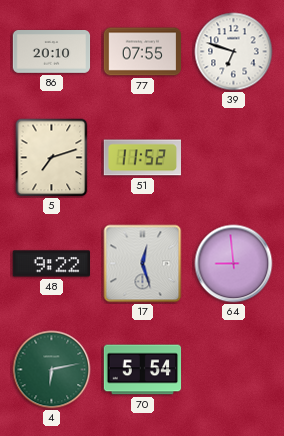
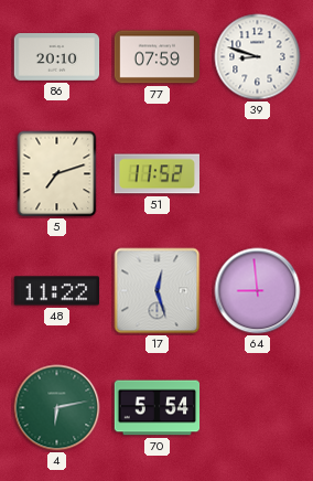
77: 07:55 -> 07:59 (158, 57)
39: 6:48 -> 8:48 (258, 57)
48: 9:22 -> 11:22 (57, 291)
